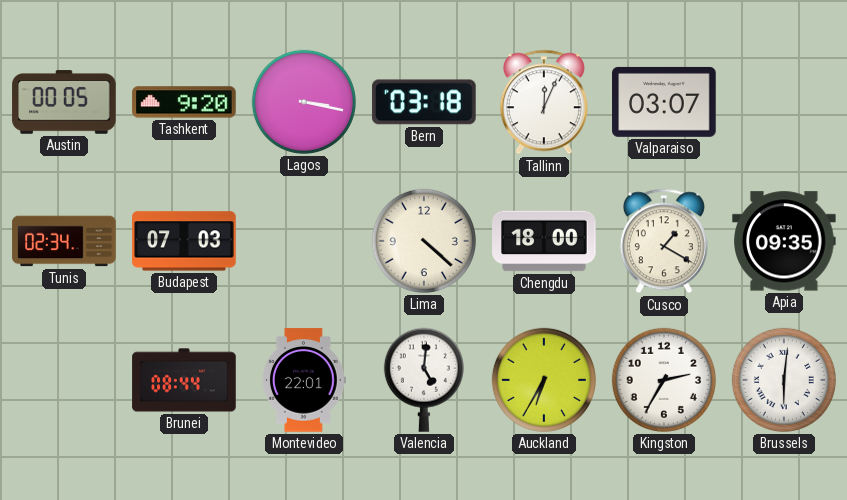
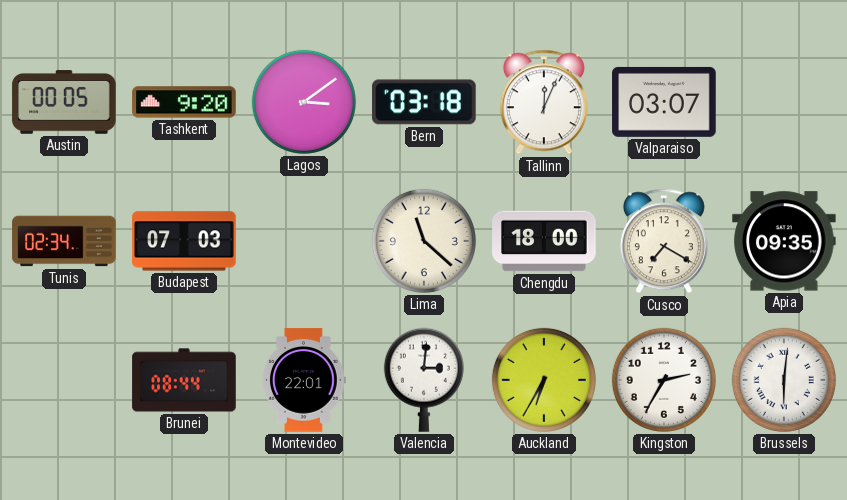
Lagos: 3:17 -> 3:09 (304, 102)
Lima: 4:22 -> 11:22 (424, 241)
Cusco: 1:20 -> 7:20 (664, 241)
Valencia: 5:01 -> 3:01 (424, 380)
